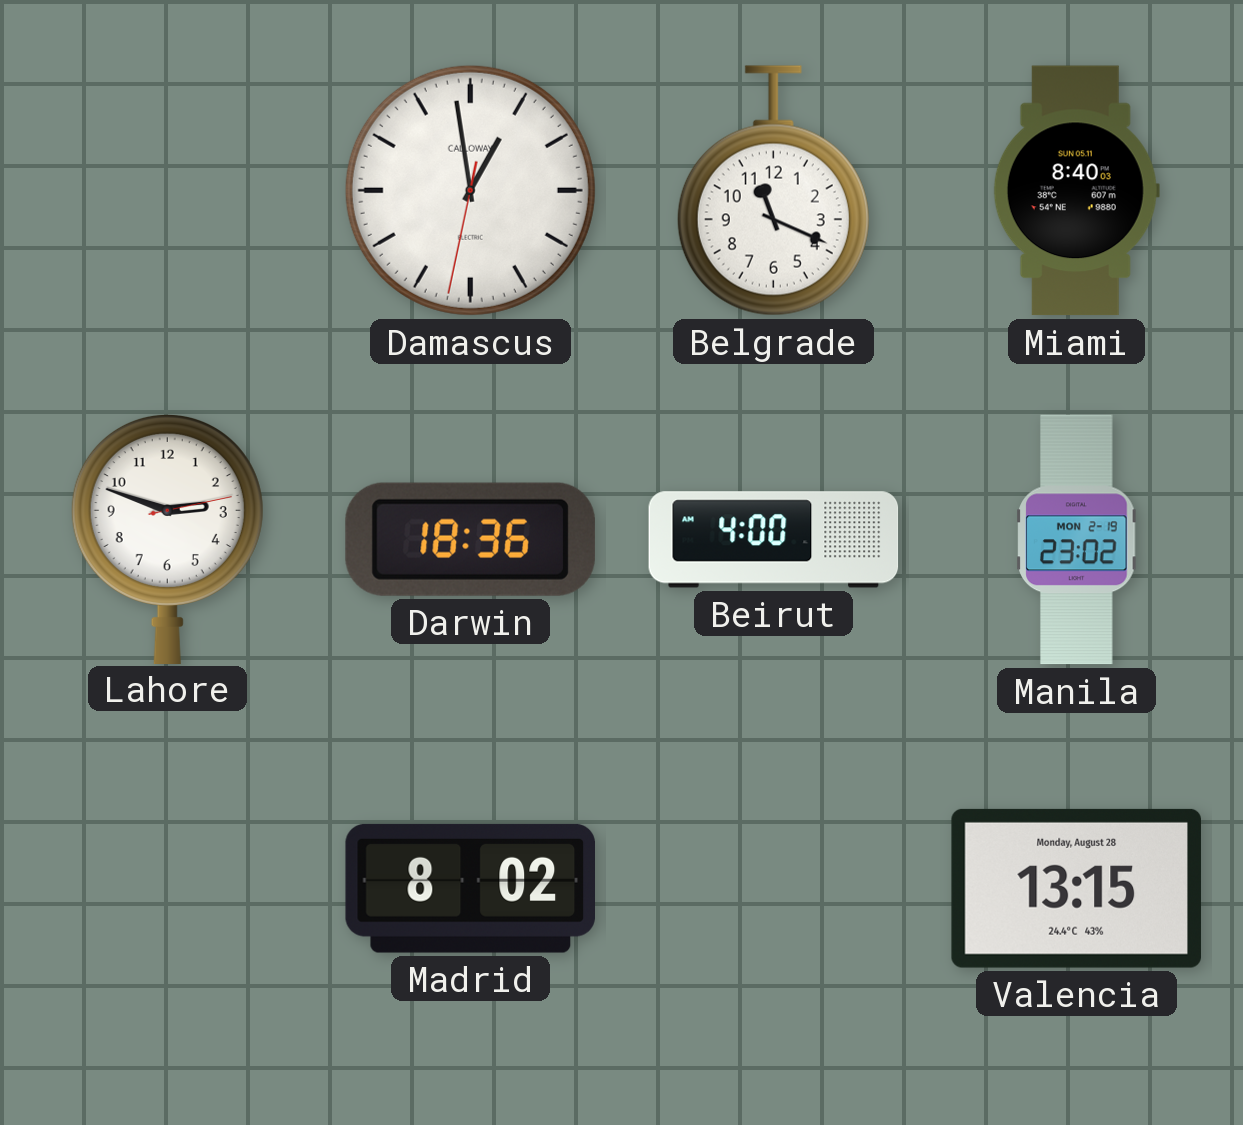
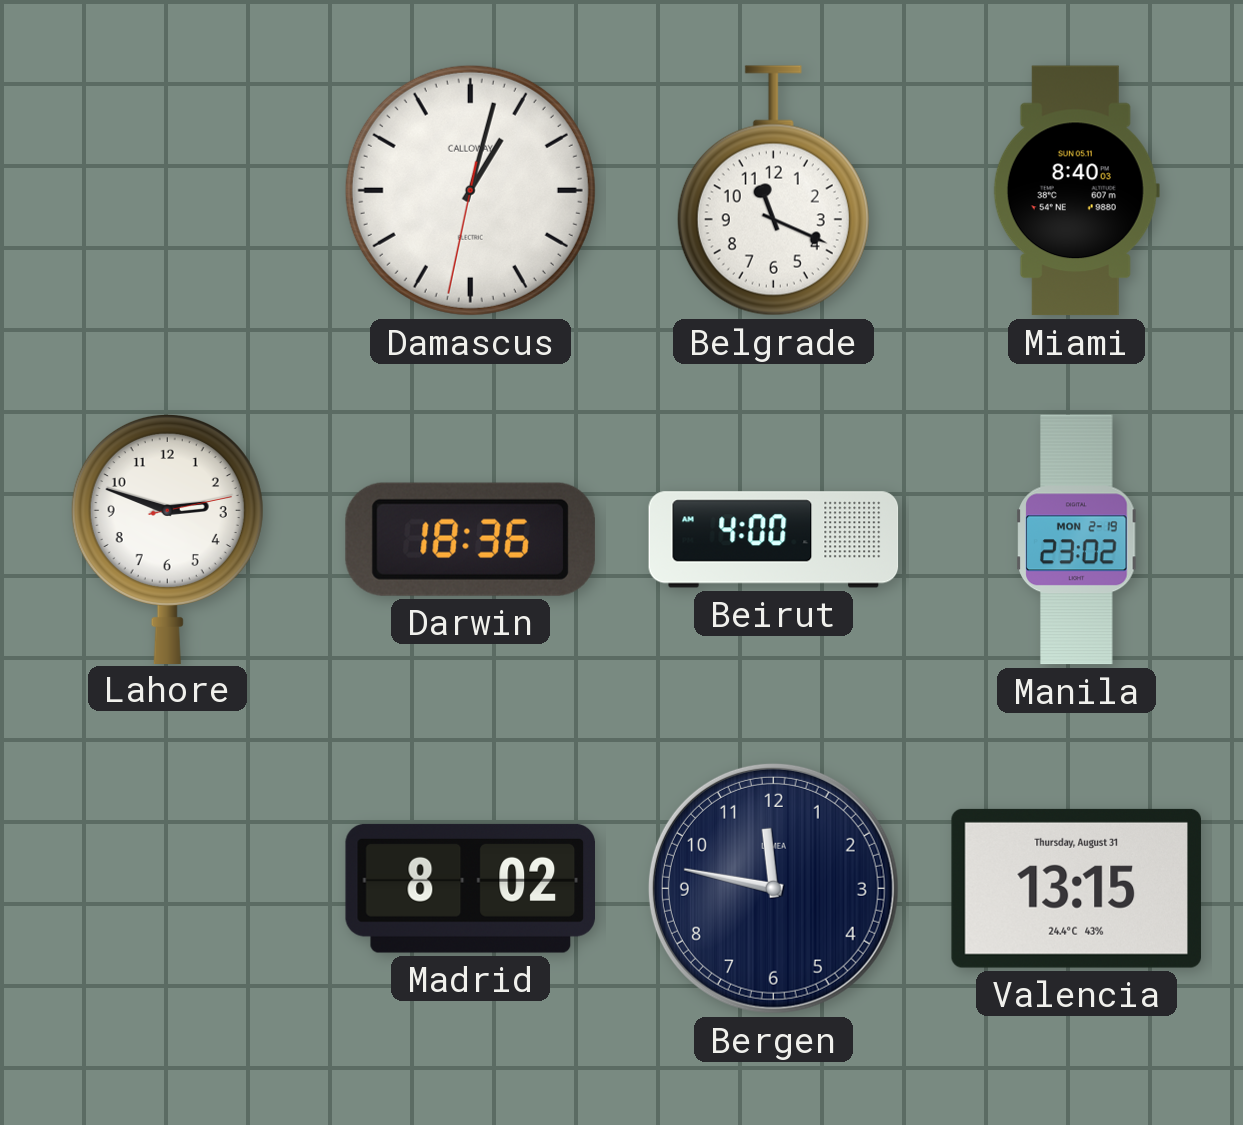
Damascus: 12:58 -> 1:02 (470, 190)
Bergen: none -> 11:47 (773, 888)
Valencia date: Monday, August 28 -> Thursday, August 31 (1076, 888)
